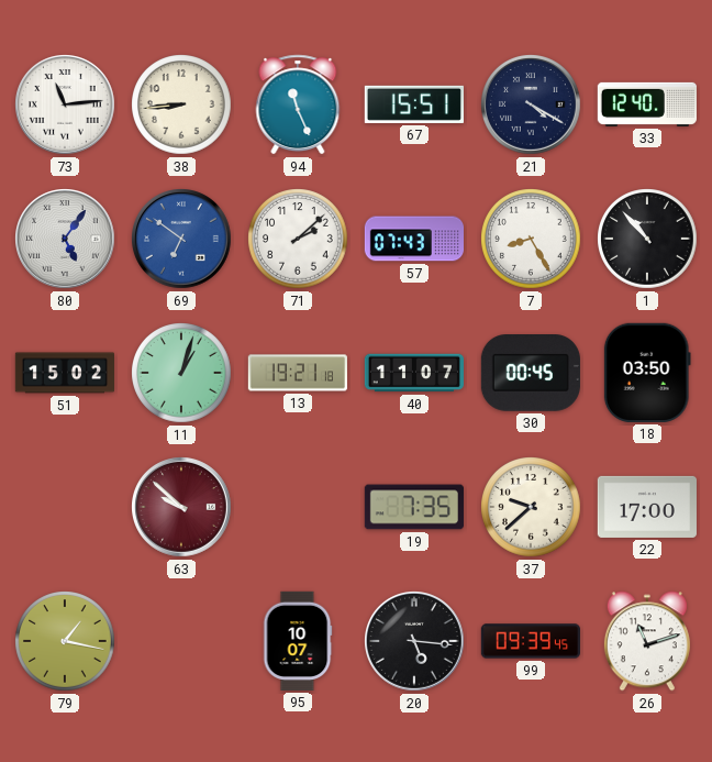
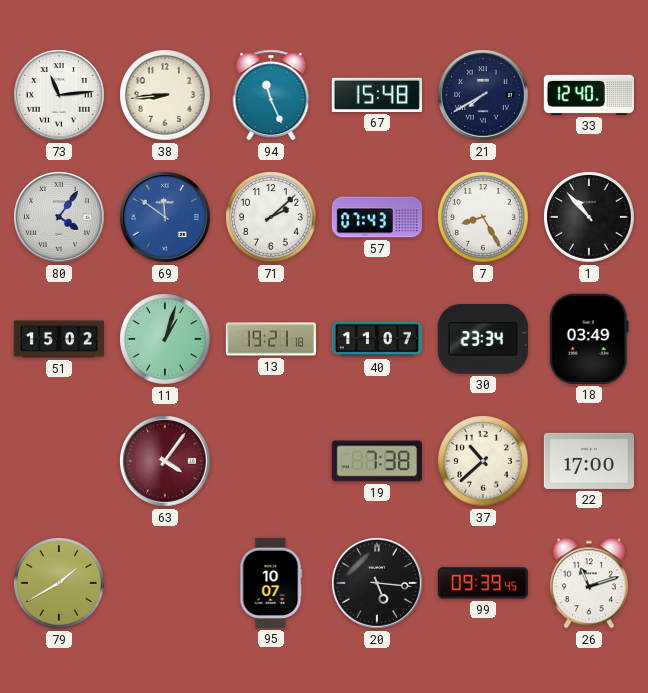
67: 15:51 -> 15:48 (377, 95)
21: 4:20 -> 7:40 (484, 96)
80: 5:06 -> 4:06 (60, 218)
69: 6:51 -> 11:51 (166, 218)
30: 00:45 -> 23:34 (483, 340)
18: 03:50 -> 03:49 (589, 339)
63: 9:52 -> 4:06 (166, 462)
19: 7:35 -> 7:38 (377, 461)
37: 9:38 -> 10:38 (483, 461)
79: 1:17 -> 1:40 (59, 583)
